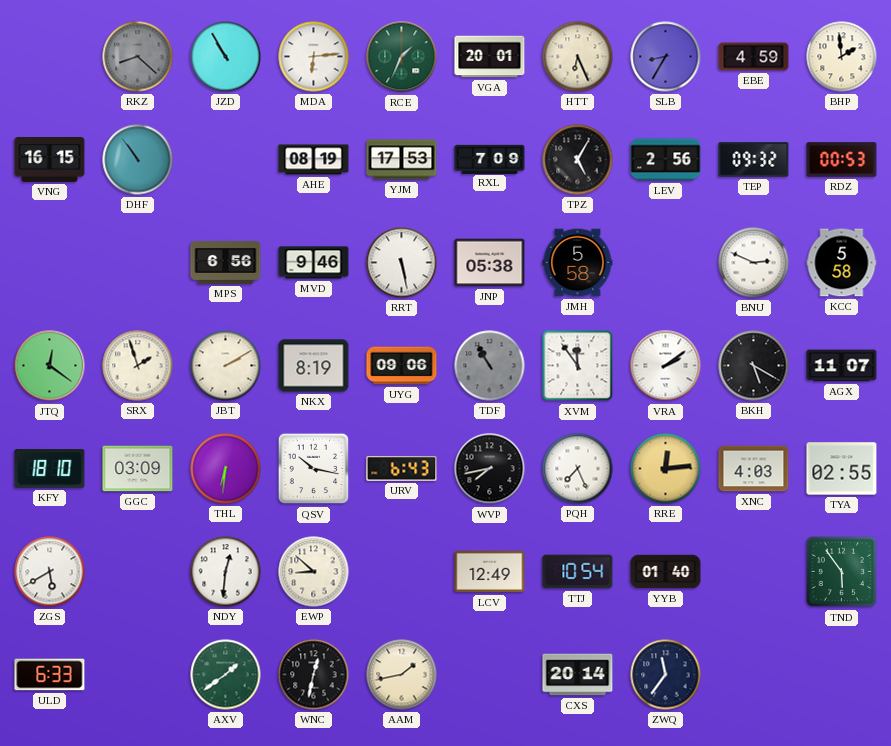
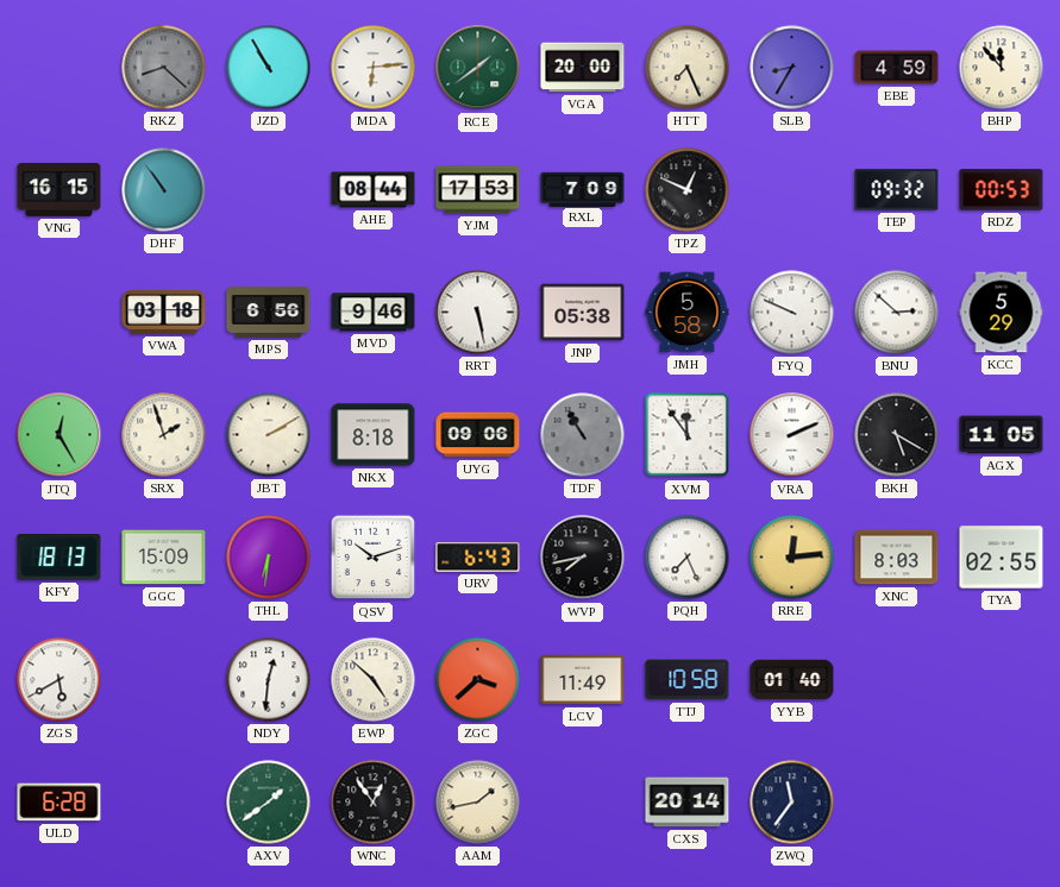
RCE: 1:34 -> 1:39 (478, 68)
VGA: 20:01 -> 20:00 (583, 68)
HTT: 6:26 -> 7:26 (688, 68)
BHP: 1:59 -> 11:53 (1002, 68)
AHE: 08:19 -> 08:44 (374, 190)
TPZ: 5:05 -> 12:49 (688, 190)
LEV: 2:56 -> none (666, 160)
VWA: none -> 03:18 (164, 312)
FYQ: none -> 9:49 (792, 313)
BNU: 2:49 -> 2:52 (897, 313)
KCC: 5:58 -> 5:29 (1002, 313)
JTQ: 12:21 -> 12:25 (59, 435)
NKX: 8:19 -> 8:18 (374, 435)
VRA: 2:09 -> 2:11 (792, 435)
AGX: 11:07 -> 11:05 (1002, 435)
KFY: 18:10 -> 18:13 (59, 558)
GGC: 03:09 -> 15:09 (164, 558)
QSV: 10:17 -> 10:12 (374, 558)
XNC: 4:03 -> 8:03 (897, 558)
EWP: 8:52 -> 4:52 (374, 680)
ZGC: none -> 3:38 (478, 680)
LCV: 12:49 -> 11:49 (583, 680)
TTJ: 10:54 -> 10:58 (688, 680)
TND: 5:54 -> none (842, 572)
ULD: 6:33 -> 6:28 (59, 803)
WNC: 12:32 -> 12:54 (374, 803)
